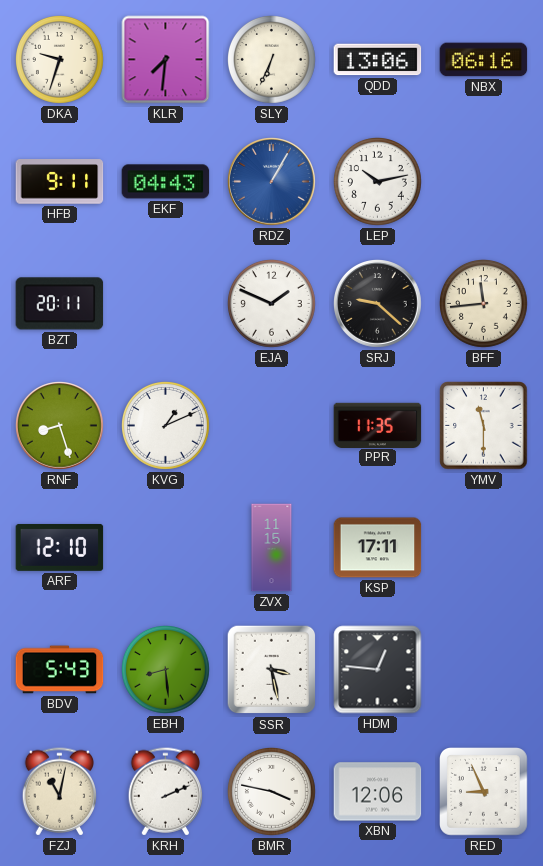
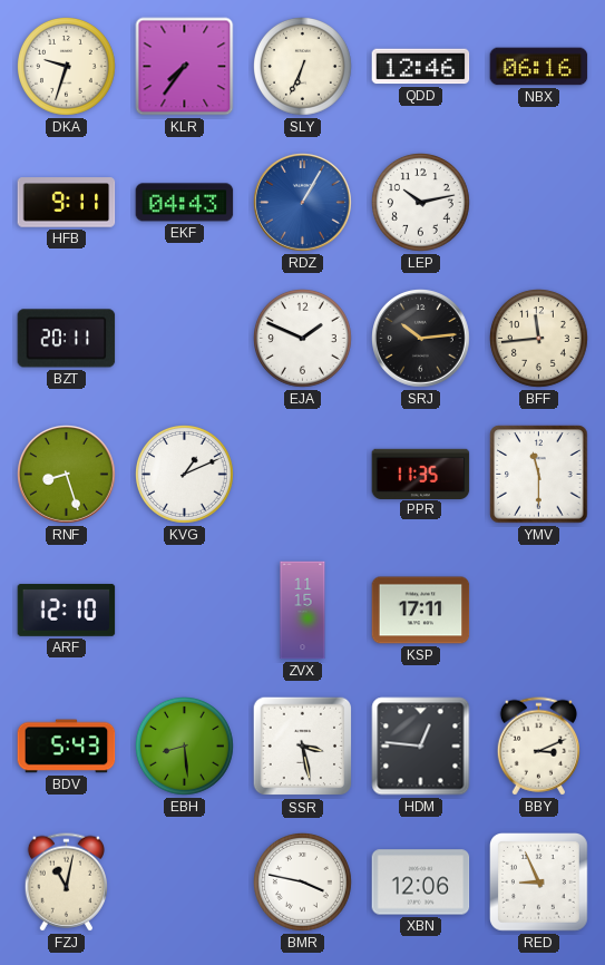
KLR: 7:31 -> 7:36 (185, 67)
QDD: 13:06 -> 12:46 (421, 67)
SRJ: 9:22 -> 10:14 (421, 339)
BBY: none -> 3:11 (538, 747)
KRH: 2:11 -> none (165, 792)
